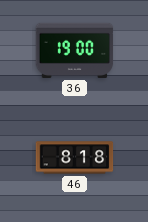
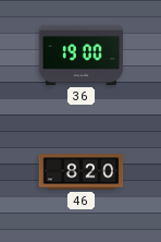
46: 8:18 -> 8:20 (82, 172)
